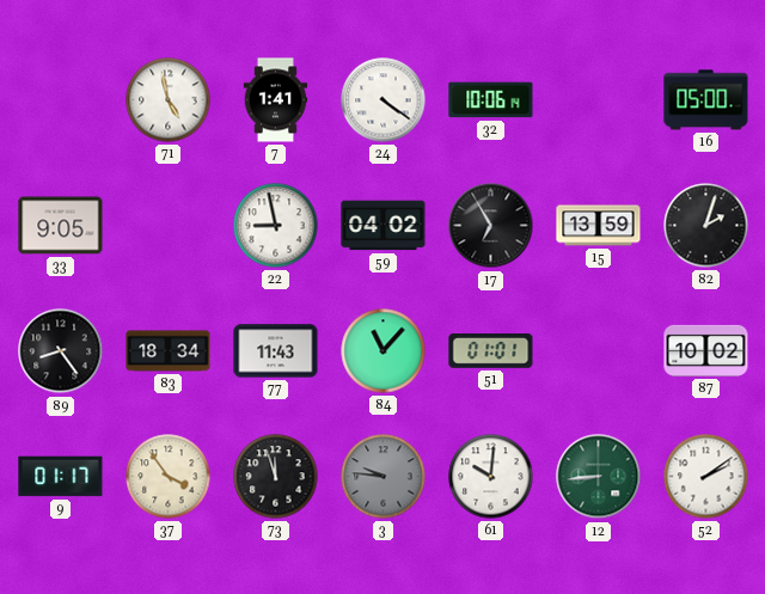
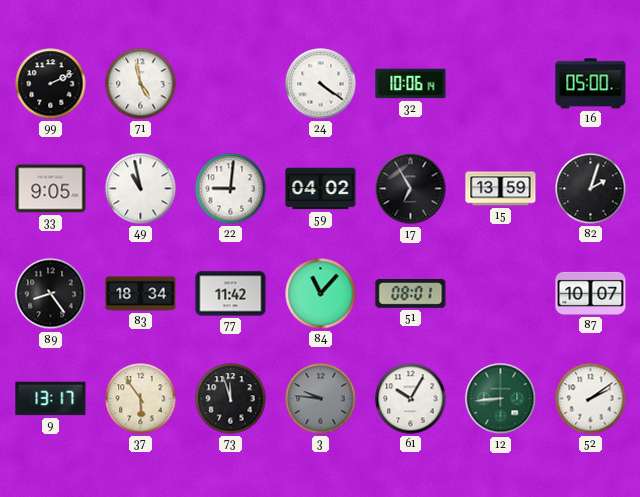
99: none -> 2:11 (51, 84)
7: 1:41 -> none (276, 100)
49: none -> 10:58 (141, 189)
22: 8:58 -> 9:01 (231, 189)
77: 11:43 -> 11:42 (231, 294)
51: 01:01 -> 08:01 (411, 294)
87: 10:02 -> 10:07 (591, 293)
9: 01:17 -> 13:17 (51, 399)
37: 3:54 -> 5:54 (141, 399)
61: 10:01 -> 10:05 (411, 399)
